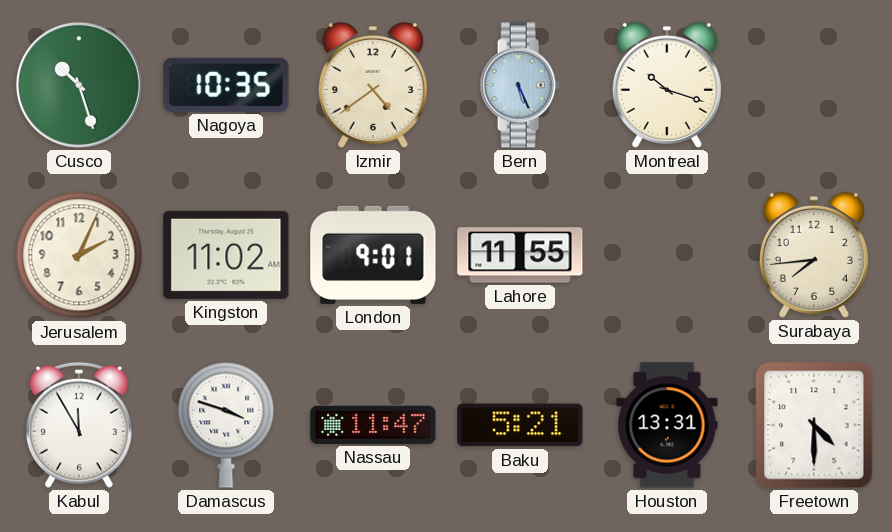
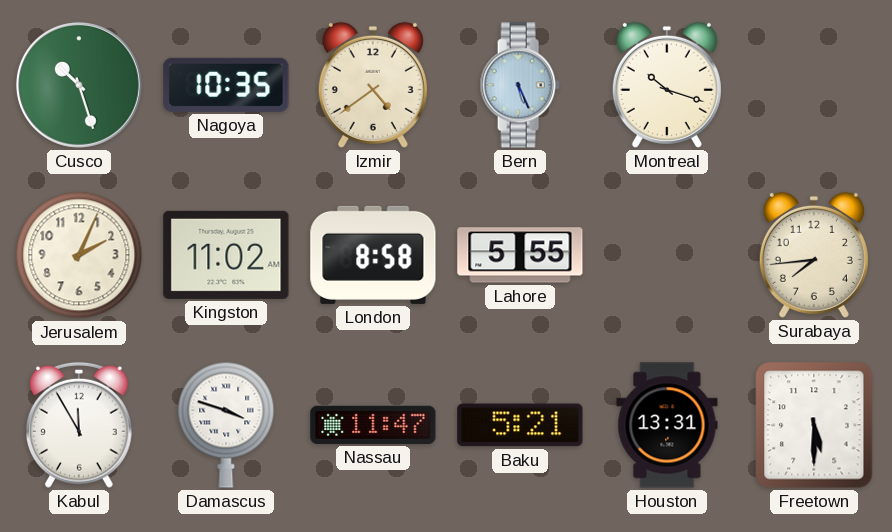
London: 9:01 -> 8:58 (373, 255)
Lahore: 11:55 -> 5:55 (520, 255)
Freetown: 4:30 -> 5:30 (814, 425)
